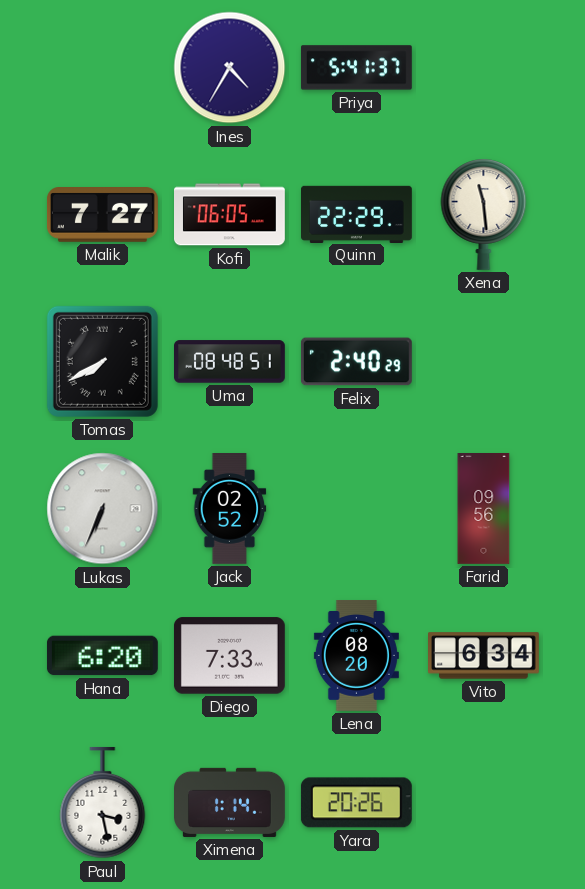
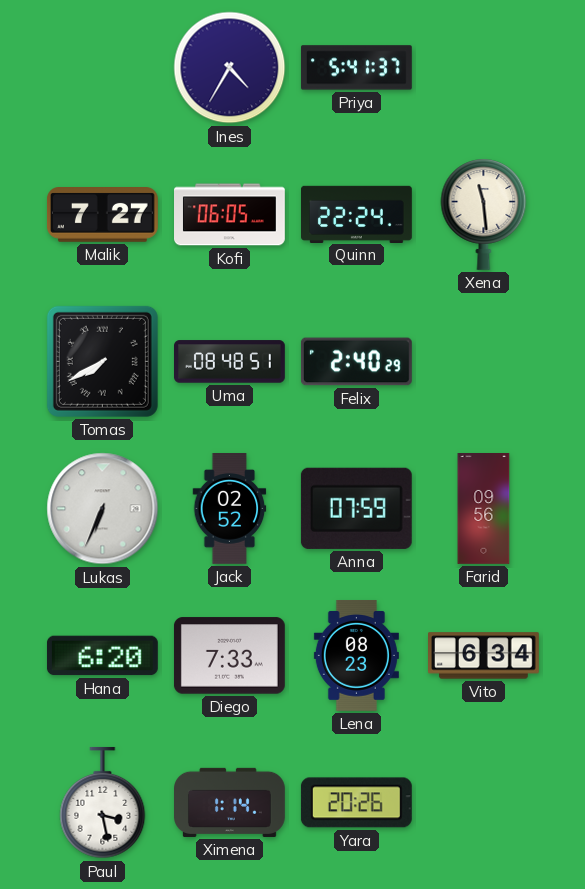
Quinn: 22:29 -> 22:24 (357, 214)
Anna: none -> 07:59 (356, 508)
Lena: 08:20 -> 08:23 (356, 656)
